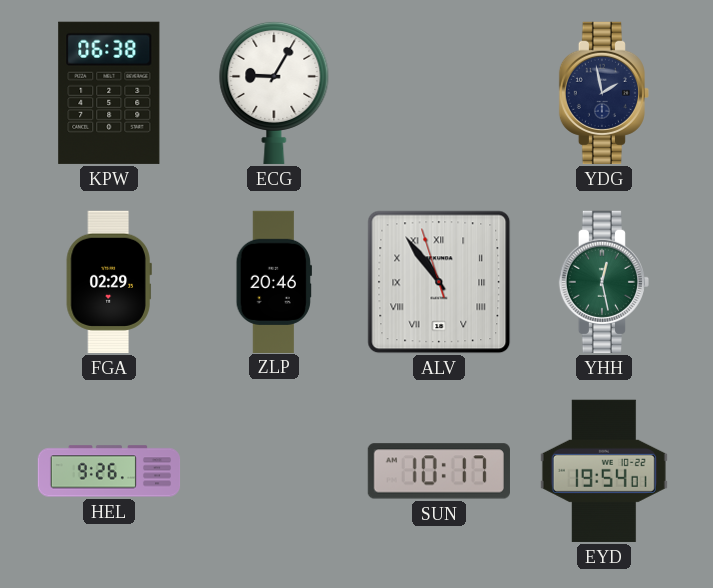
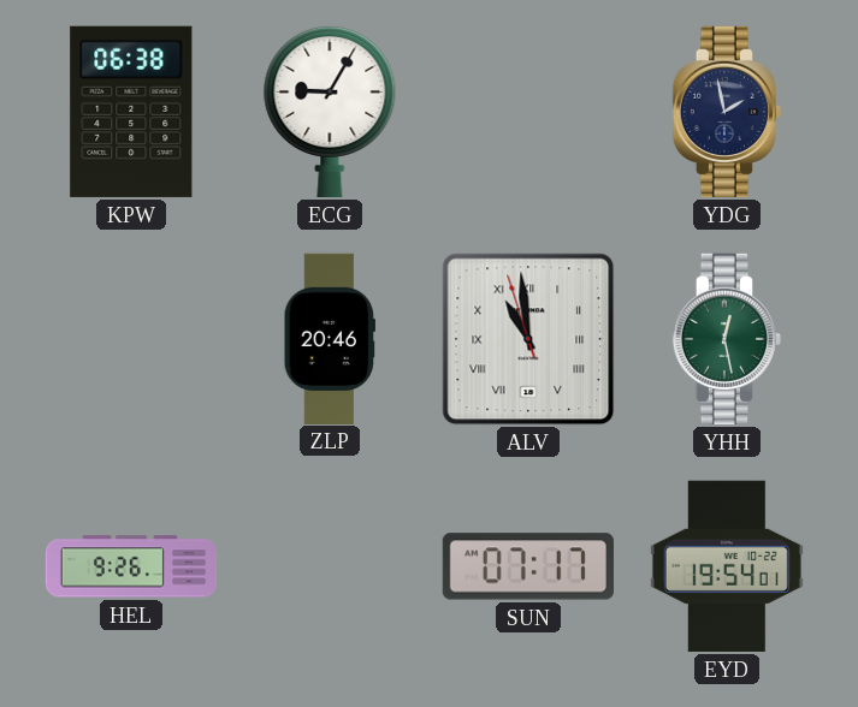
FGA: 02:29 -> none (109, 282)
ALV: 10:53 -> 10:58 (528, 339)
SUN: 10:17 -> 07:17 (528, 566)
